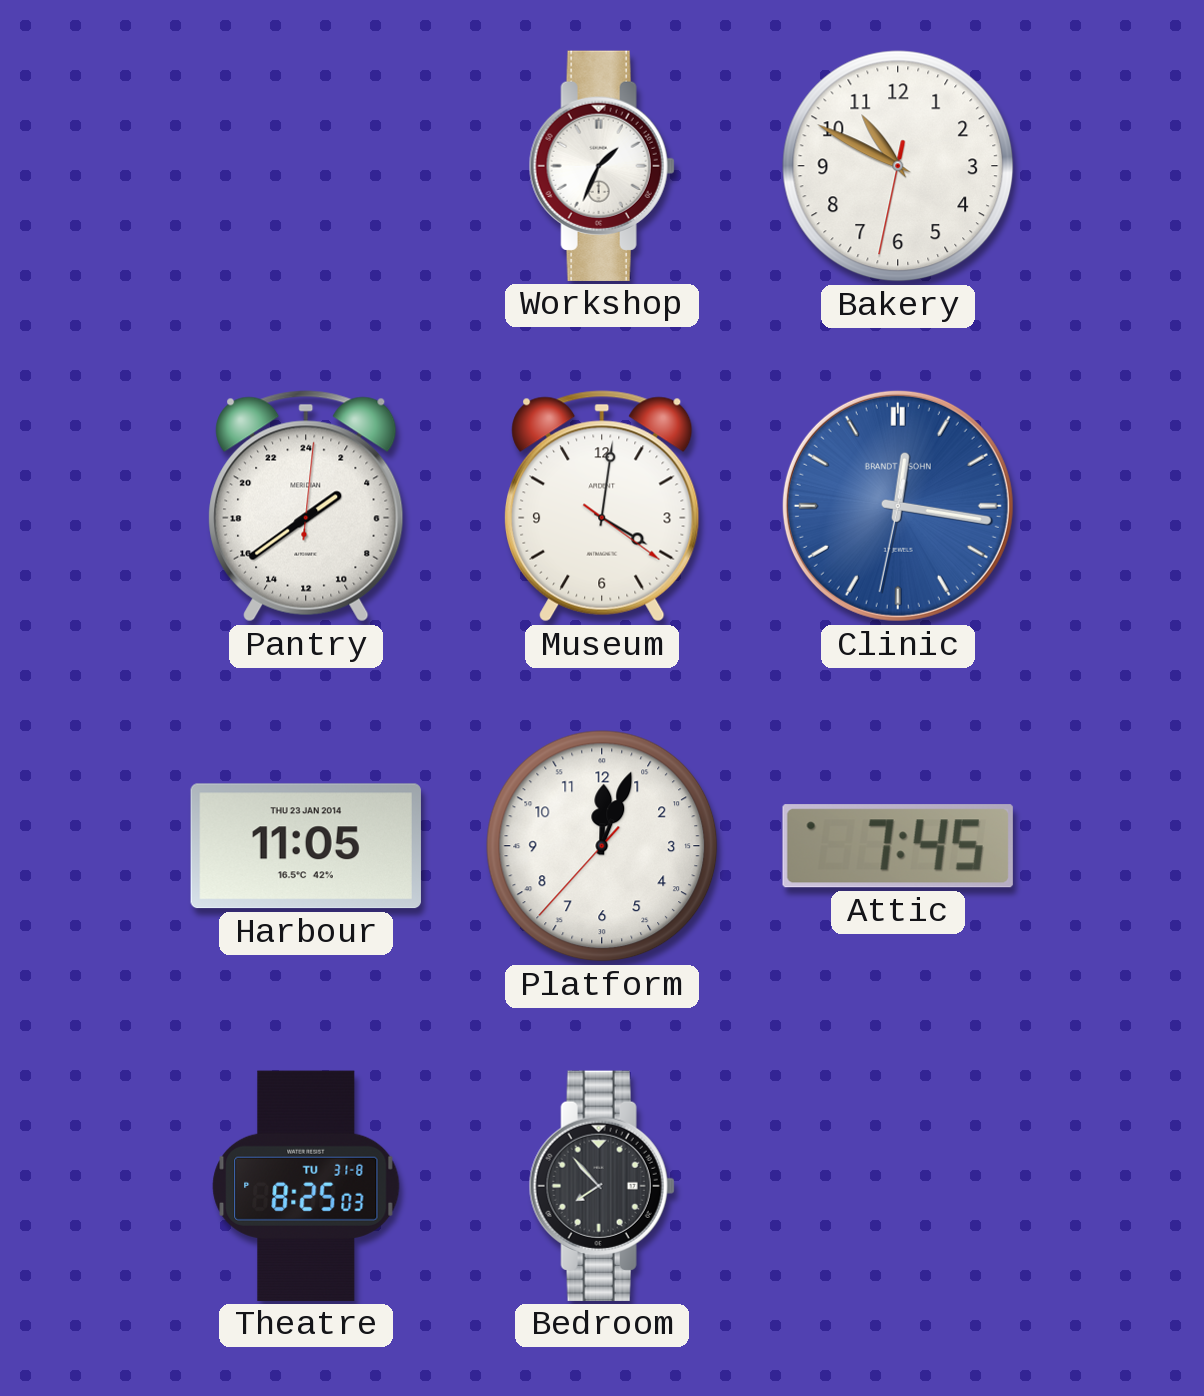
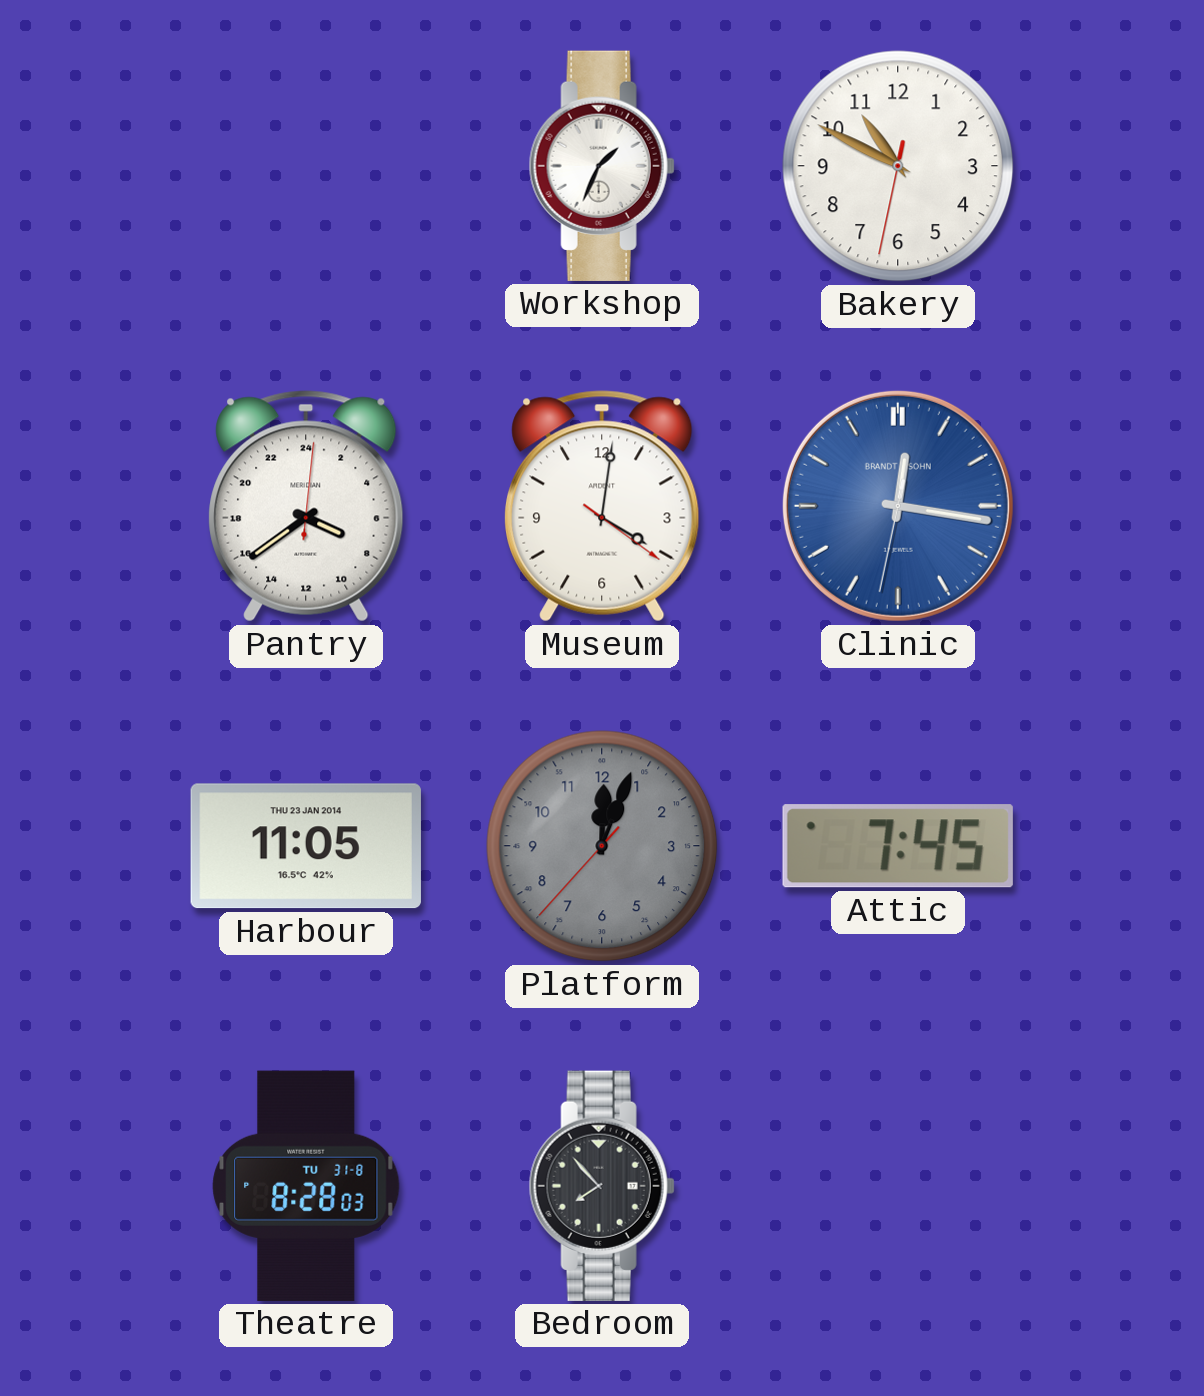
Pantry: 3:39 -> 7:39 (306, 506)
Platform dial: white -> grey (602, 846)
Theatre: 8:25 -> 8:28 (306, 1186)
